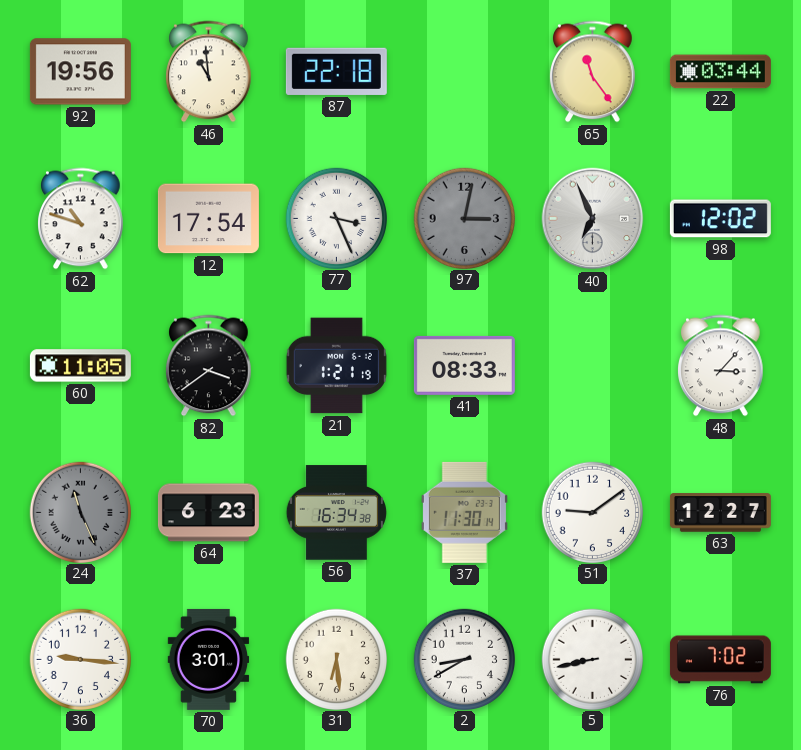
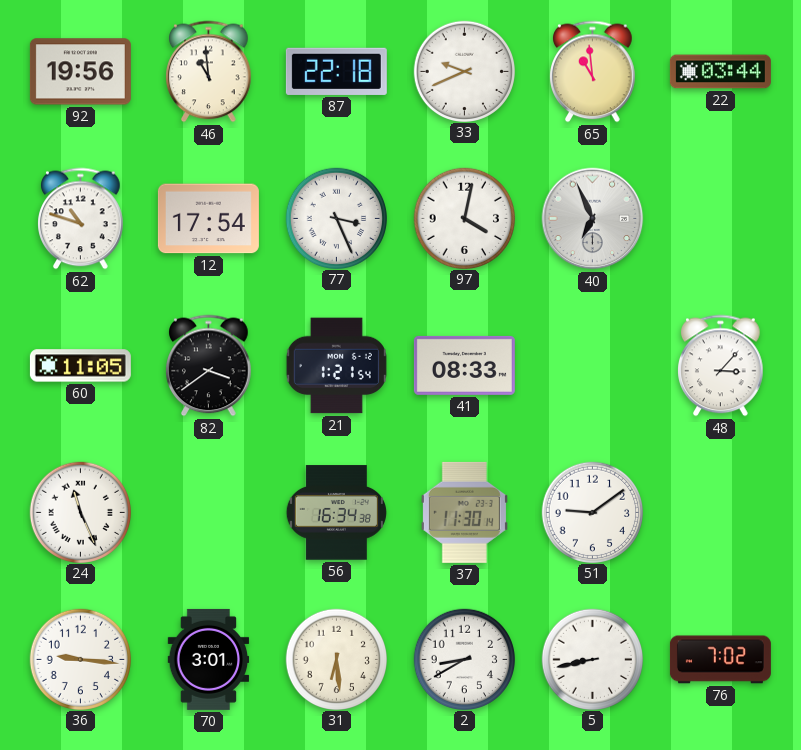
33: none -> 9:41 (464, 71)
65: 11:24 -> 10:59 (593, 72)
97: 3:02 -> 4:02 (464, 218)
97 dial: grey -> white (464, 218)
98: 12:02 -> none (720, 219)
21: 1:21:19 -> 1:21:54 (336, 366)
24 dial: grey -> white (80, 512)
64: 6:23 -> none (208, 513)
63: 12:27 -> none (720, 513)
